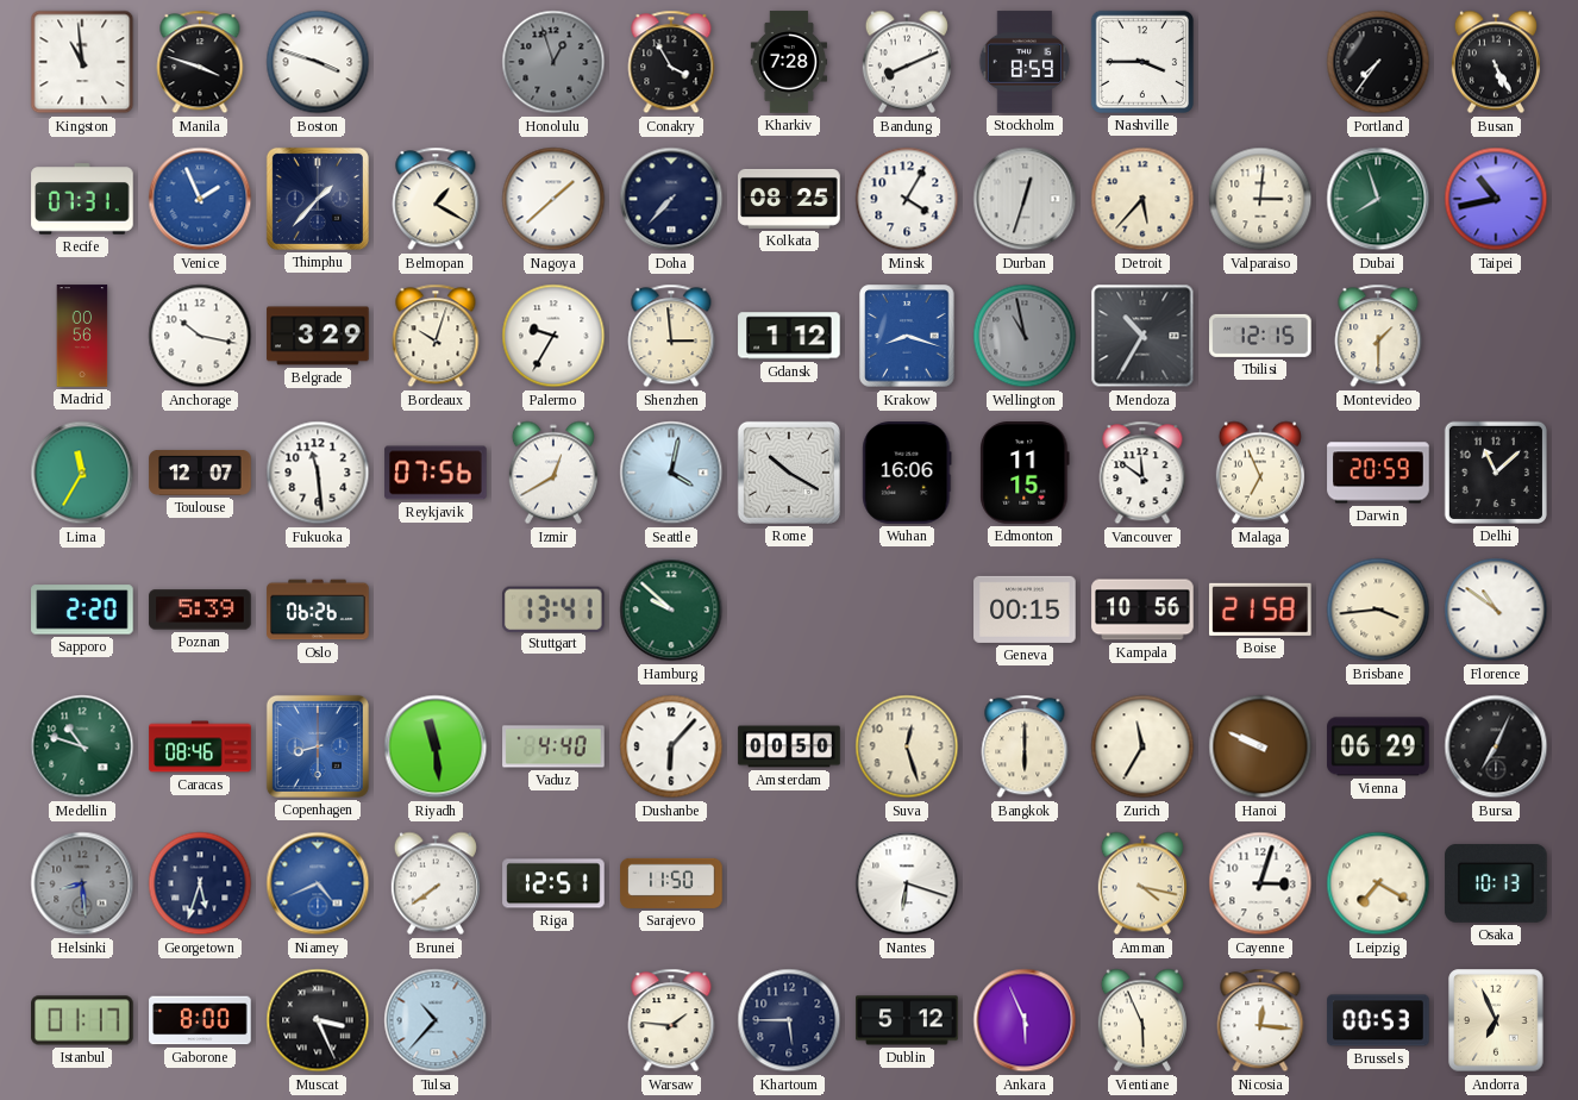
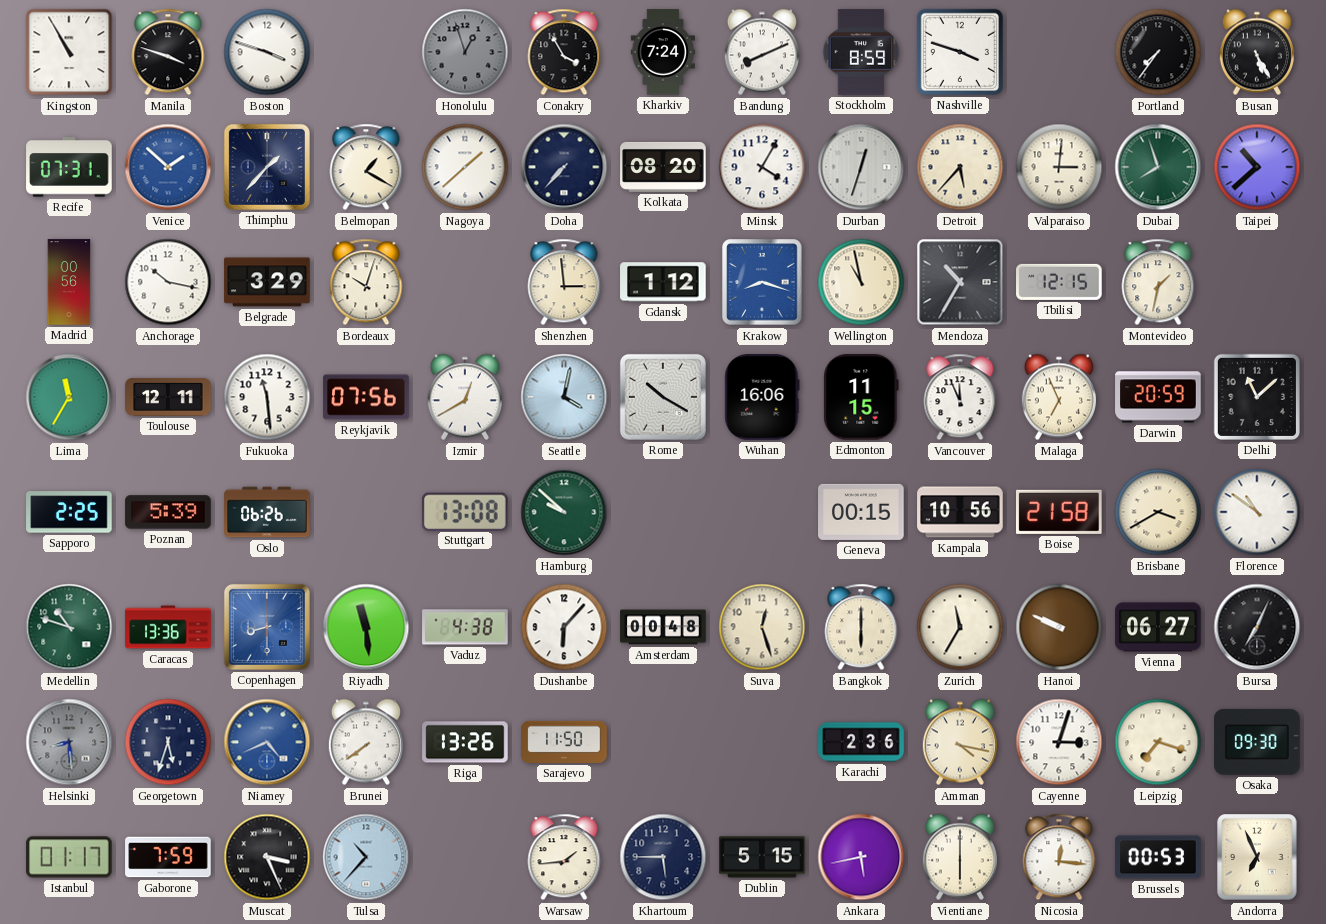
Kingston: 10:59 -> 10:55 (69, 52)
Kharkiv: 7:28 -> 7:24 (663, 52)
Nashville: 3:45 -> 3:48 (960, 52)
Venice: 1:56 -> 1:52 (168, 167)
Kolkata: 08:25 -> 08:20 (663, 167)
Taipei: 10:43 -> 10:38 (1257, 167)
Palermo: 9:35 -> none (553, 336)
Wellington dial: grey -> cream (861, 282)
Montevideo: 1:30 -> 1:32 (1158, 282)
Toulouse: 12:07 -> 12:11 (168, 397)
Vancouver: 11:51 -> 11:56 (960, 397)
Sapporo: 2:20 -> 2:25 (69, 512)
Stuttgart: 13:41 -> 13:08 (465, 511)
Brisbane: 3:44 -> 3:40 (1158, 512)
Caracas: 08:46 -> 13:36 (168, 627)
Vaduz: 4:40 -> 4:38 (465, 627)
Amsterdam: 00:50 -> 00:48 (663, 627)
Vienna: 06:29 -> 06:27 (1158, 627)
Riga: 12:51 -> 13:26 (465, 742)
Nantes: 6:18 -> none (907, 883)
Karachi: none -> 2:36 (861, 742)
Leipzig: 7:20 -> 7:18 (1158, 742)
Osaka: 10:13 -> 09:30 (1257, 742)
Gaborone: 8:00 -> 7:59 (168, 857)
Warsaw: 1:46 -> 1:44 (564, 857)
Dublin: 5:12 -> 5:15 (762, 857)
Ankara: 5:56 -> 5:43 (861, 857)
Vientiane: 5:56 -> 6:00 (960, 857)
